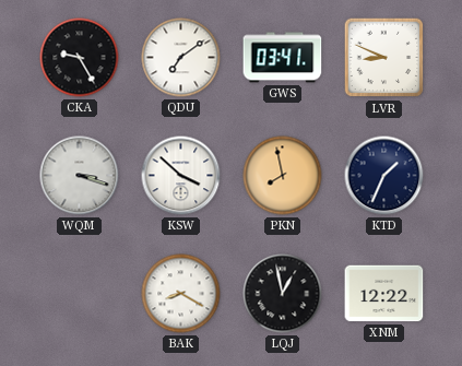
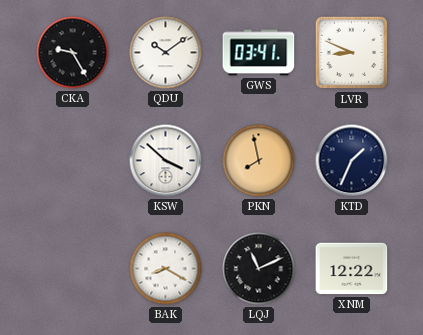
QDU: 7:09 -> 10:09 (166, 53)
WQM: 3:18 -> none (80, 176)
LQJ: 12:58 -> 11:11 (259, 269)
